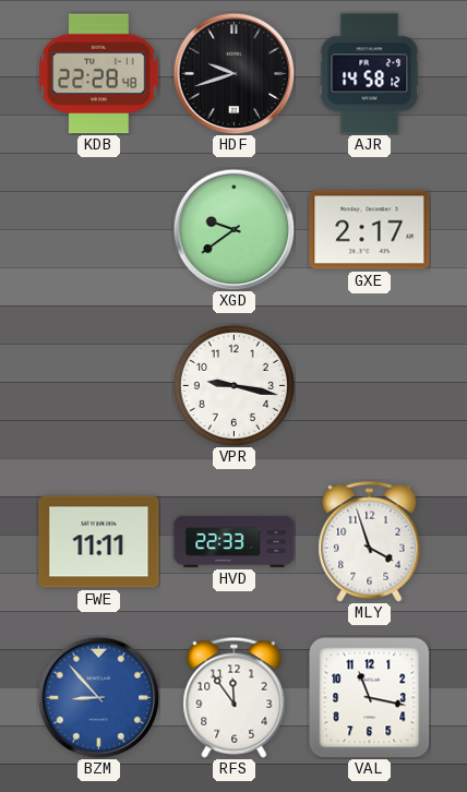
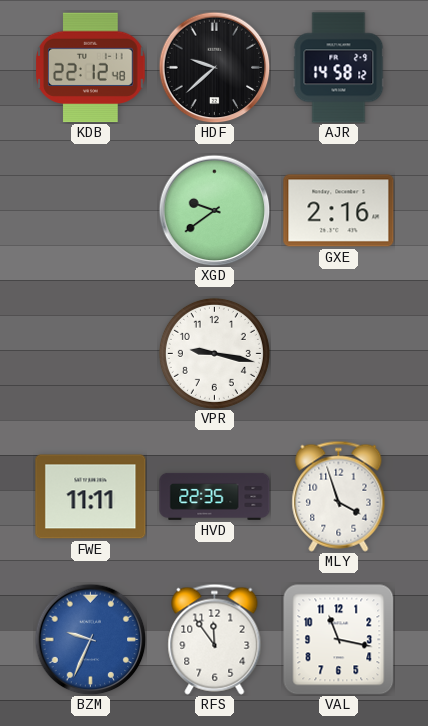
KDB: 22:28 -> 22:12 (91, 68)
HDF: 9:42 -> 9:38 (214, 67)
GXE: 2:17 -> 2:16 (339, 211)
HVD: 22:33 -> 22:35 (215, 496)
BZM: 8:53 -> 9:34 (90, 639)
